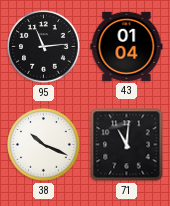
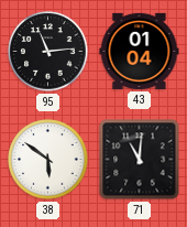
38: 10:19 -> 5:51 (48, 160)
